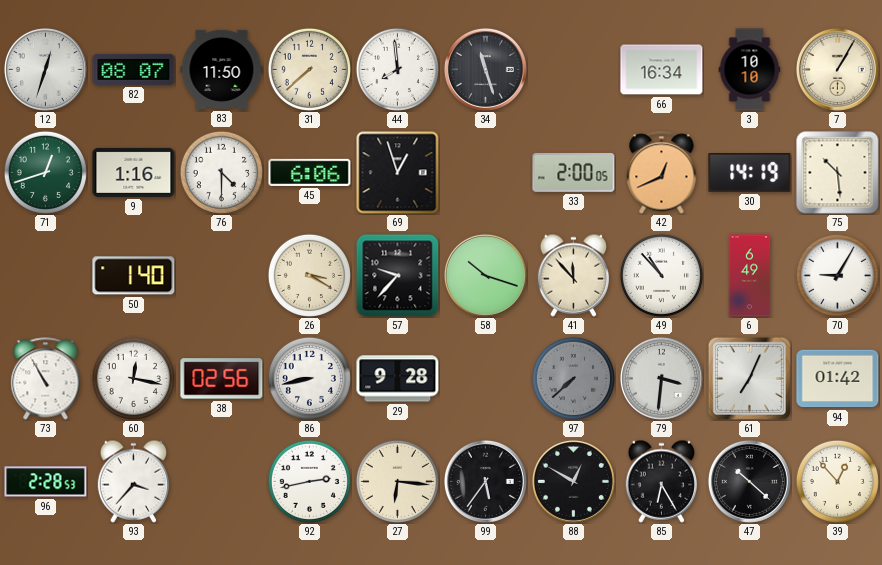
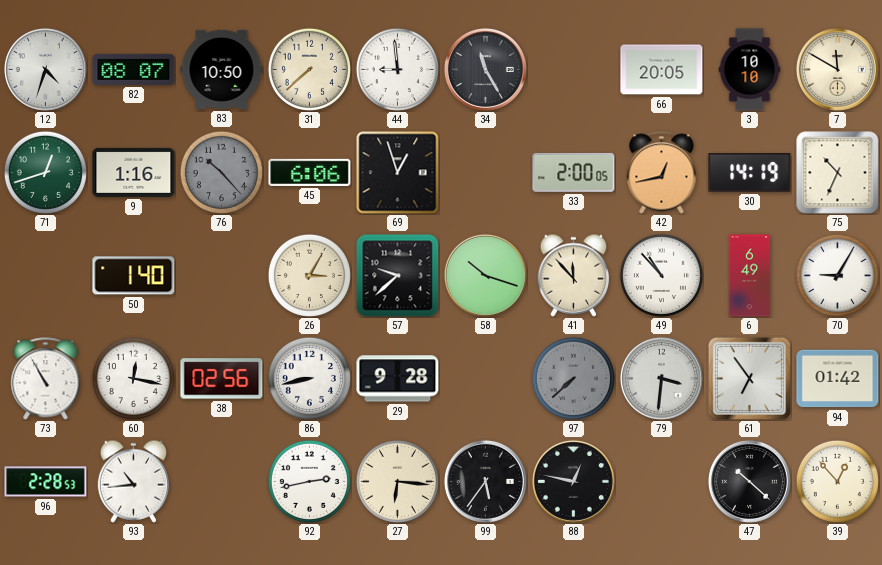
12: 12:33 -> 4:33 (45, 69)
83: 11:50 -> 10:50 (222, 69)
44: 7:59 -> 8:59 (397, 69)
34: 11:27 -> 11:25 (485, 69)
66: 16:34 -> 20:05 (662, 70)
7: 1:05 -> 11:50 (837, 69)
76: 4:30 -> 10:23 (221, 172)
76 dial: white -> grey (221, 172)
42: 12:41 -> 12:43 (662, 173)
75: 10:29 -> 10:34 (838, 173)
26: 3:20 -> 3:05 (309, 275)
57: 9:37 -> 9:38 (397, 275)
61: 7:04 -> 6:54 (749, 378)
93: 3:37 -> 10:44 (134, 481)
88: 12:50 -> 12:47 (573, 481)
85: 6:25 -> none (662, 481)
